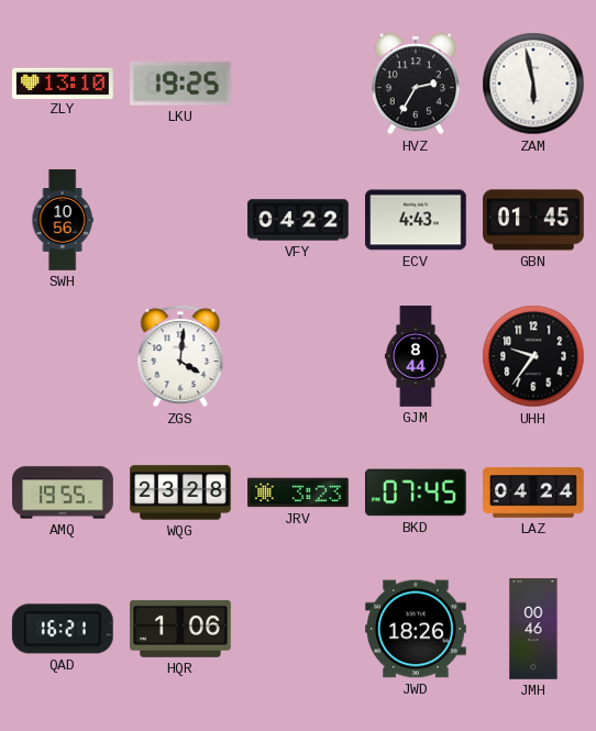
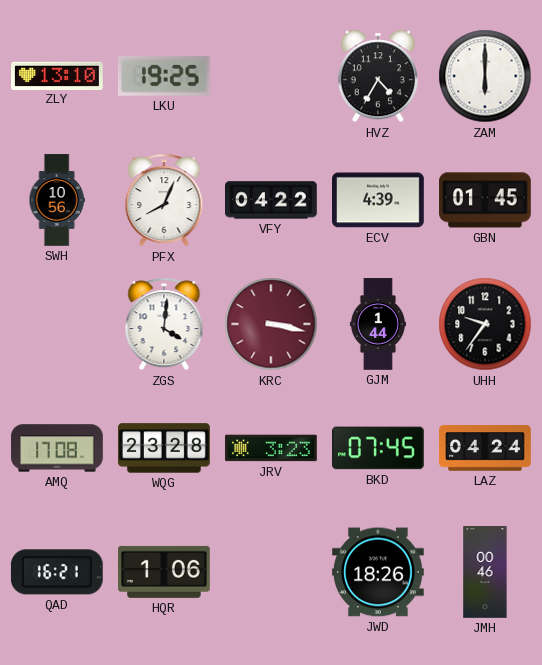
HVZ: 2:35 -> 4:35 (378, 76)
ZAM: 5:58 -> 6:00 (485, 76)
PFX: none -> 8:04 (164, 200)
ECV: 4:43 -> 4:39 (379, 200)
KRC: none -> 3:17 (271, 324)
GJM: 8:44 -> 1:44 (378, 324)
AMQ: 19:55 -> 17:08 (57, 448)
